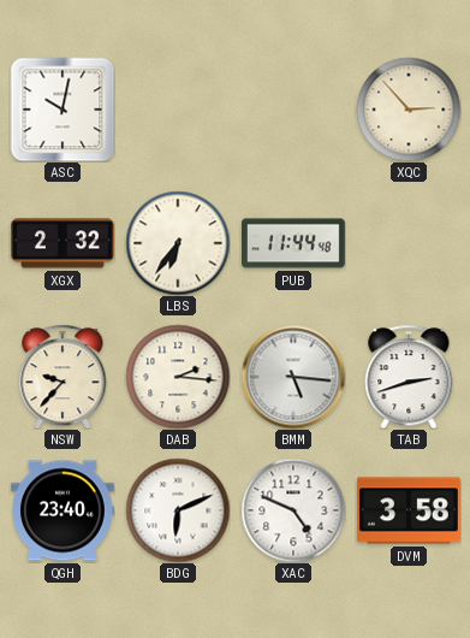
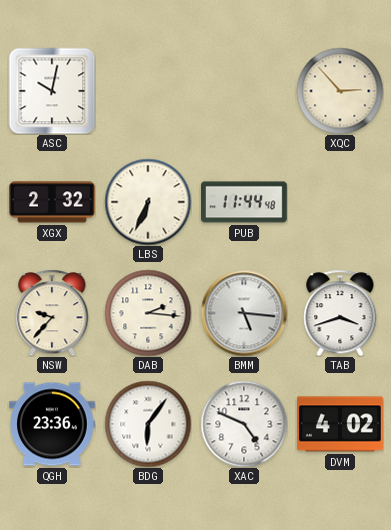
LBS: 6:36 -> 6:34 (148, 202)
TAB: 2:42 -> 3:42 (340, 313)
QGH: 23:40 -> 23:36 (53, 424)
BDG: 6:11 -> 6:06 (148, 424)
DVM: 3:58 -> 4:02 (340, 424)
